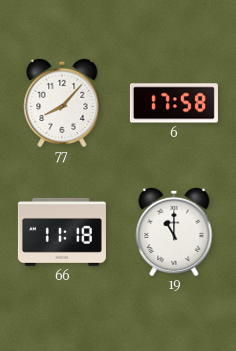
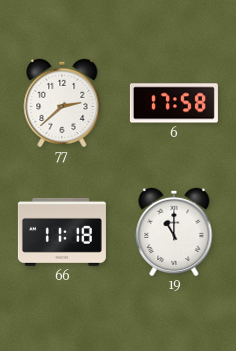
77: 8:07 -> 2:38 (62, 102)
